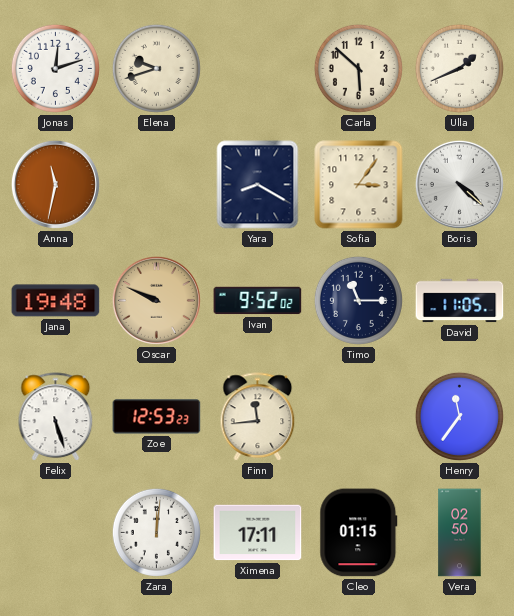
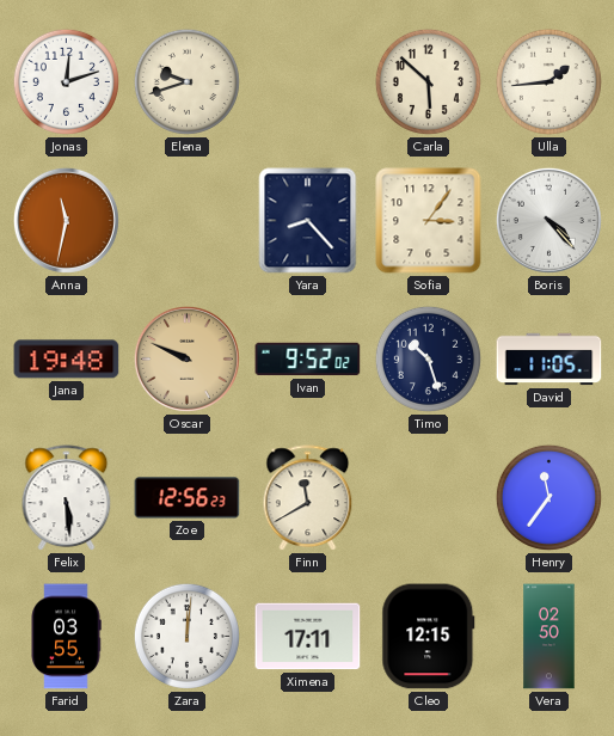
Ulla: 1:41 -> 1:44 (548, 81)
Yara: 8:20 -> 8:23 (308, 221)
Boris: 4:22 -> 4:23 (548, 220)
Timo: 11:15 -> 10:27 (428, 358)
Felix: 5:27 -> 5:29 (67, 498)
Zoe: 12:53 -> 12:56 (188, 498)
Finn: 11:44 -> 11:40 (308, 498)
Farid: none -> 03:55 (66, 637)
Cleo: 01:15 -> 12:15 (429, 637)
